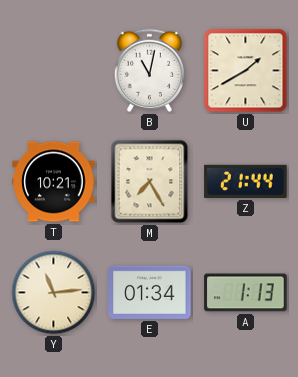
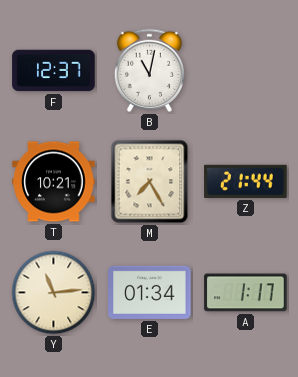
F: none -> 12:37 (54, 71)
U: 1:40 -> none (246, 71)
A: 1:13 -> 1:17 (246, 293)
